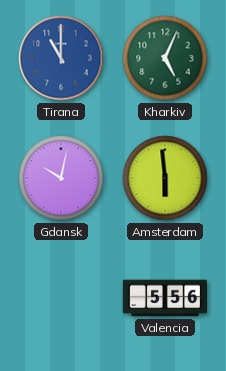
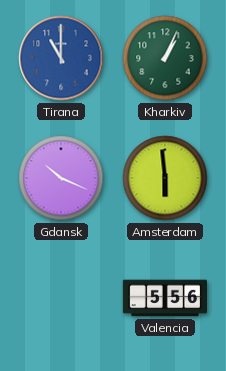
Kharkiv: 5:04 -> 1:04 (165, 58)
Gdansk: 10:02 -> 10:19 (61, 178)
